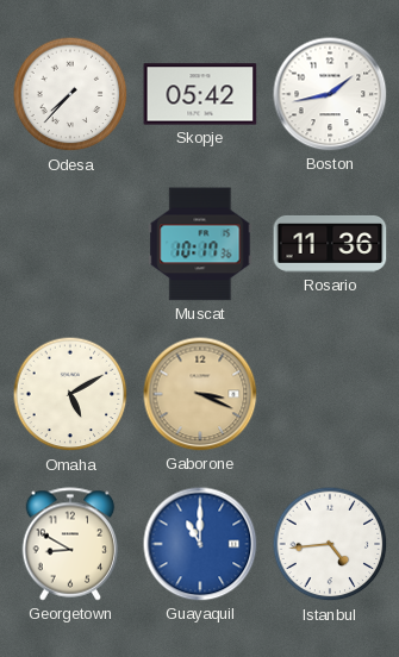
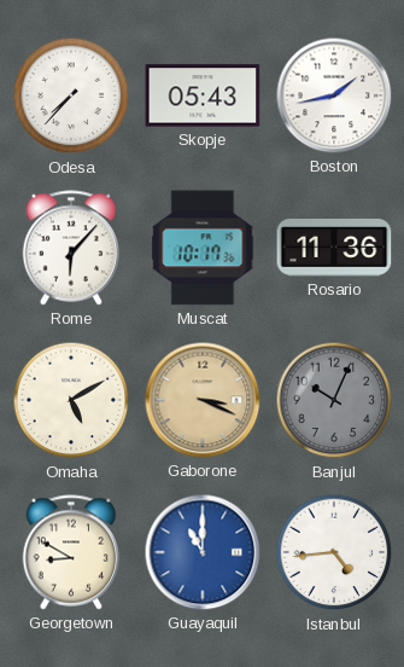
Skopje: 05:42 -> 05:43 (203, 95)
Rome: none -> 6:07 (71, 248)
Banjul: none -> 10:04 (334, 400)
